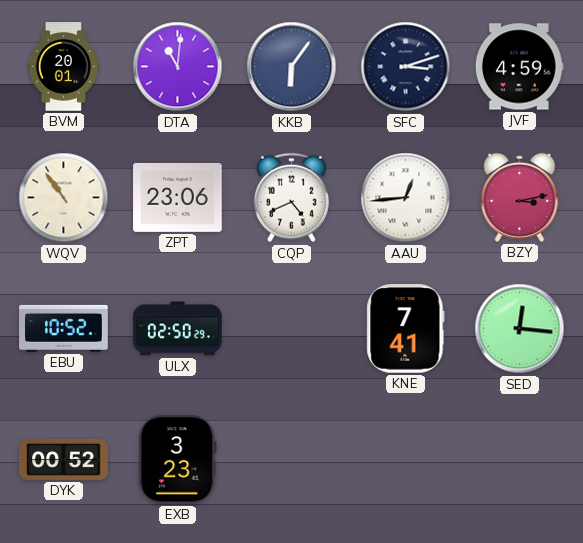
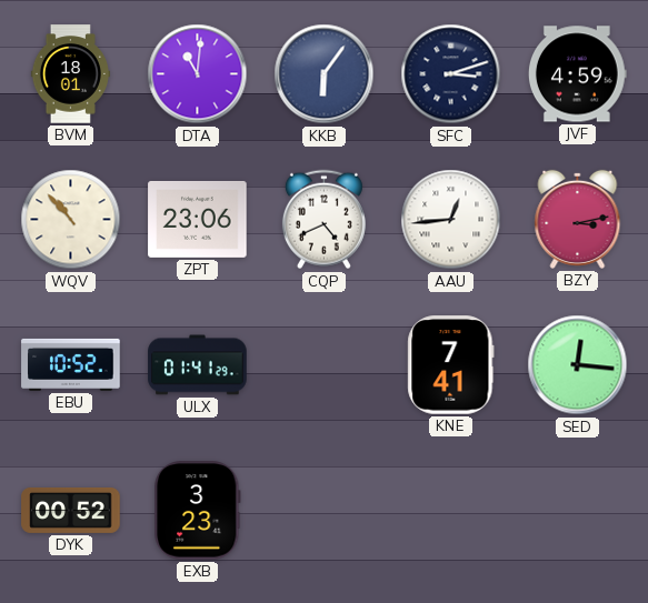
BVM: 20:01 -> 18:01 (70, 74)
WQV: 10:54 -> 10:53 (71, 220)
ULX: 02:50 -> 01:41 (198, 365)
